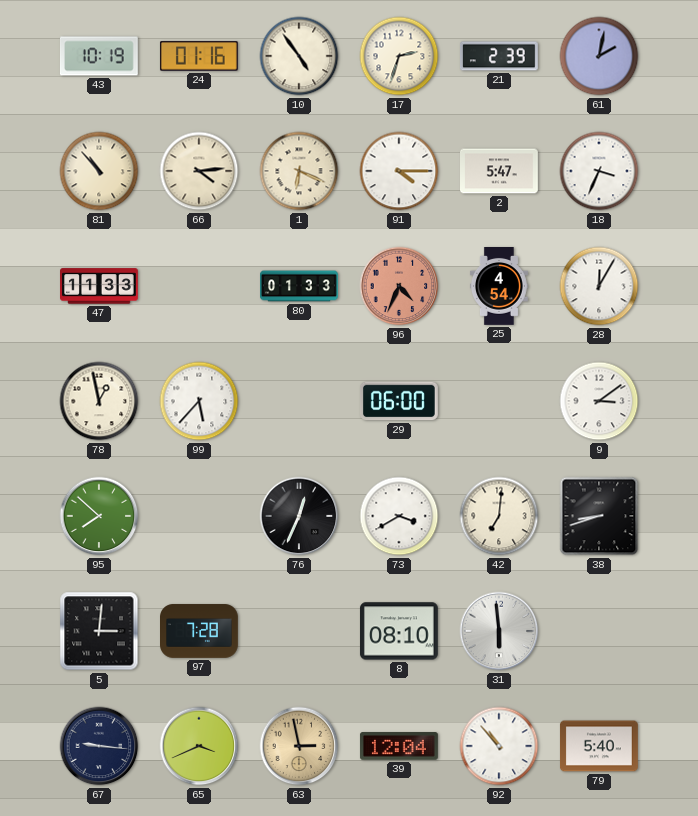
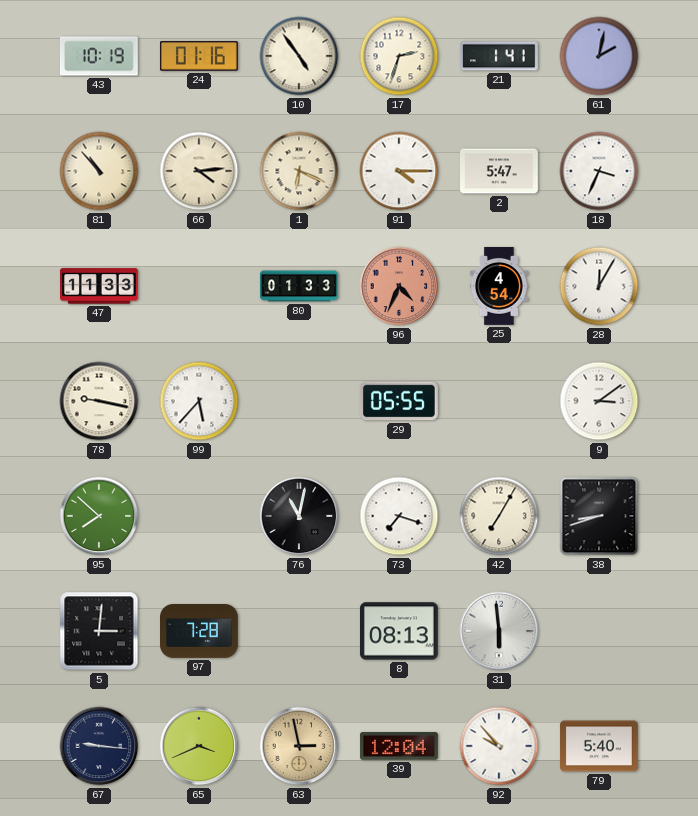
21: 2:39 -> 1:41 (499, 56)
78: 12:58 -> 9:17 (99, 401)
29: 06:00 -> 05:55 (399, 401)
76: 12:34 -> 11:02 (299, 516)
73: 3:40 -> 7:18 (399, 516)
42: 7:01 -> 7:05 (499, 516)
8: 08:10 -> 08:13 (399, 631)
92: 10:53 -> 9:53 (499, 746)
